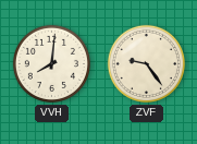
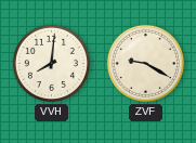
ZVF: 9:24 -> 9:20 (145, 63)
